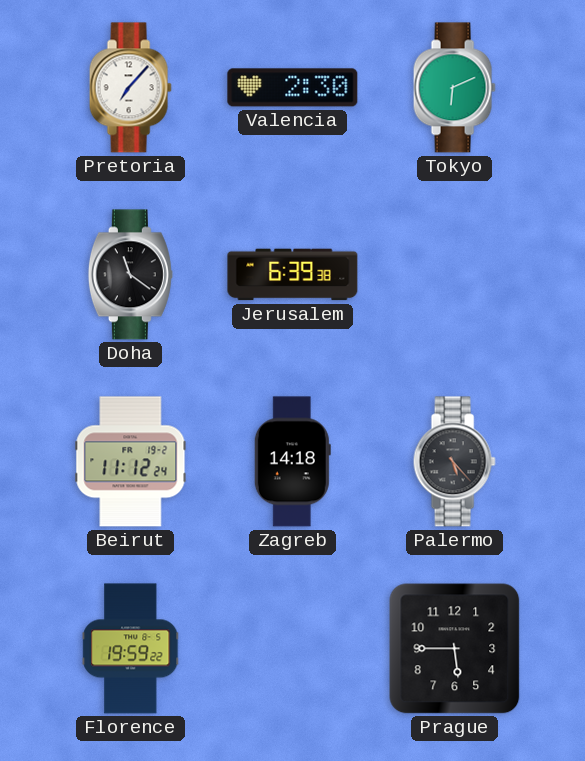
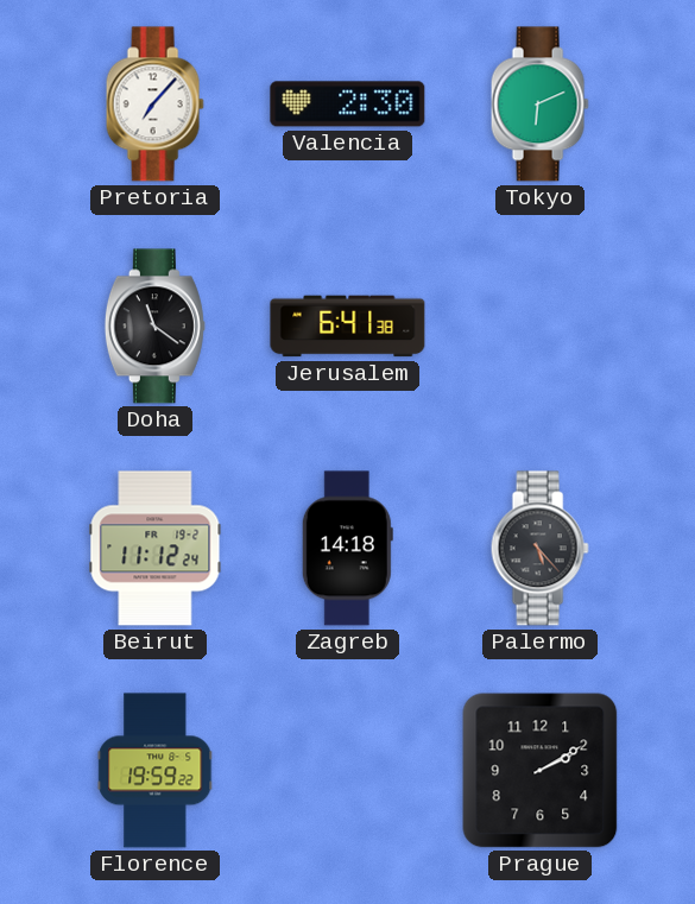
Jerusalem: 6:39 -> 6:41 (348, 327)
Prague: 5:45 -> 2:10 (541, 771)
